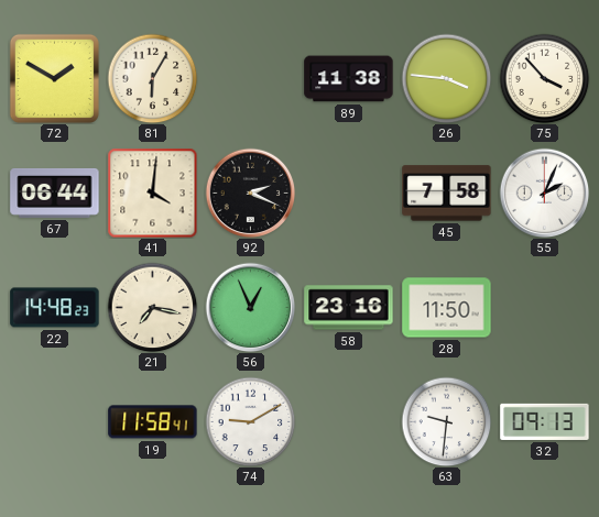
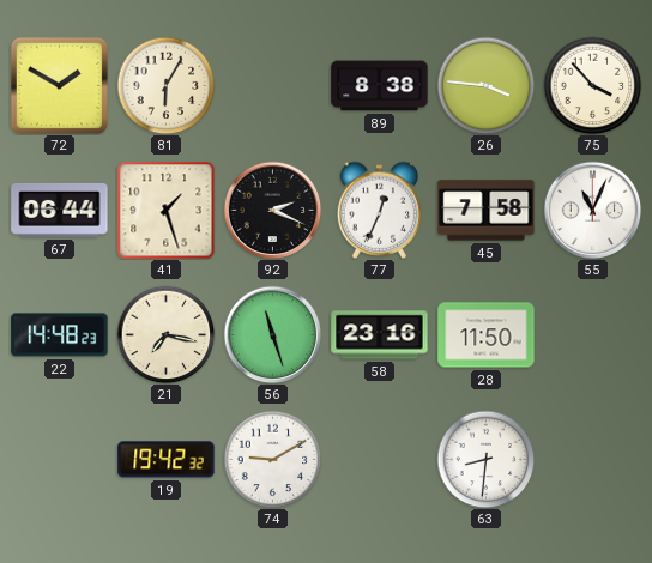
89: 11:38 -> 8:38 (380, 86)
41: 4:01 -> 1:27 (165, 210)
77: none -> 12:34 (380, 210)
55: 2:04 -> 11:04 (592, 210)
56: 12:56 -> 11:27 (272, 334)
19: 11:58 -> 19:42 (167, 460)
63: 9:31 -> 8:31 (485, 459)
32: 09:13 -> none (545, 421)
